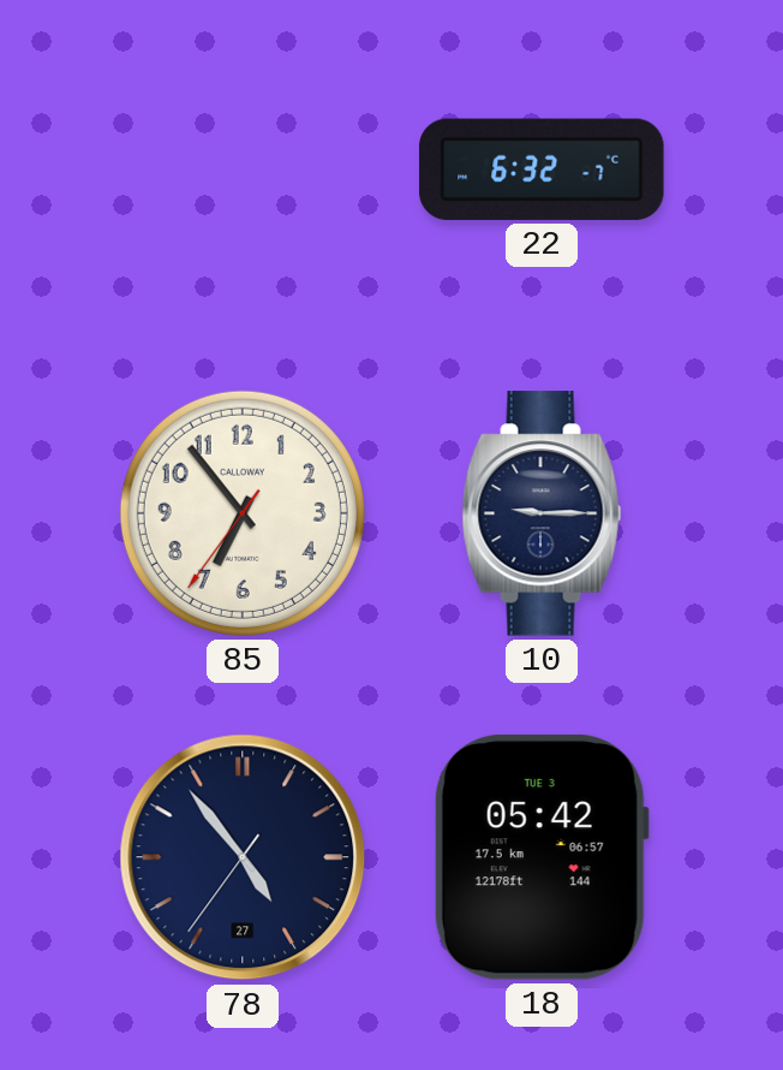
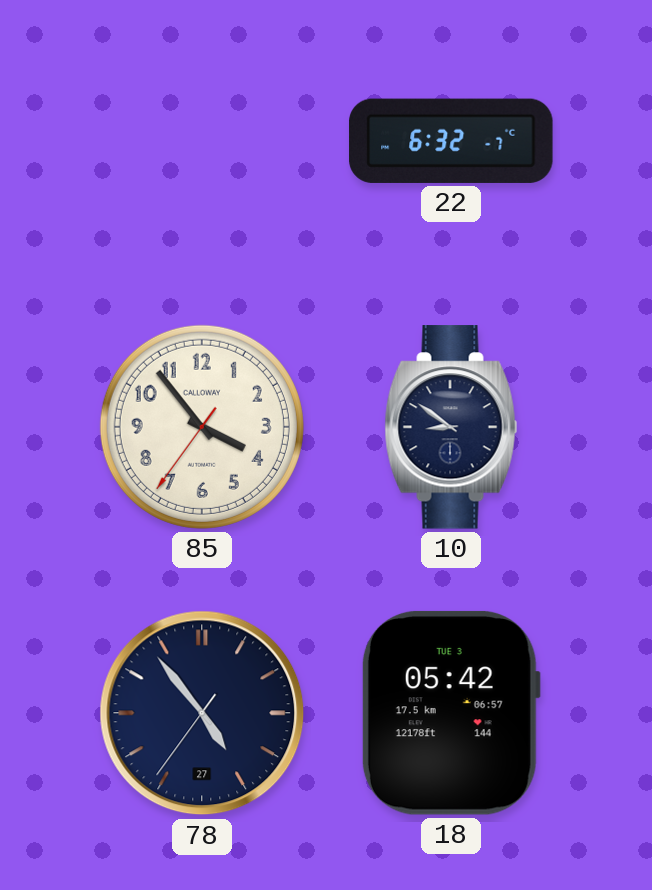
85: 6:53 -> 3:53 (202, 427)
10: 9:15 -> 8:51 (451, 427)
